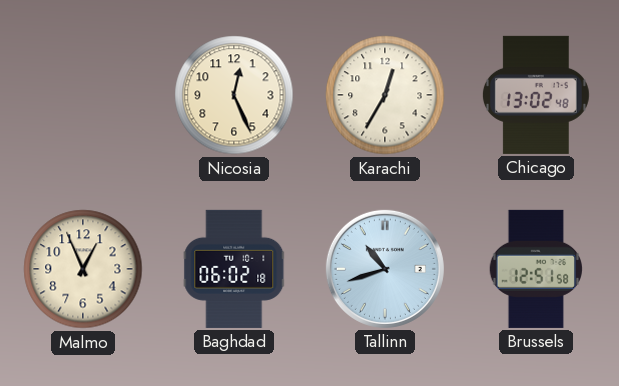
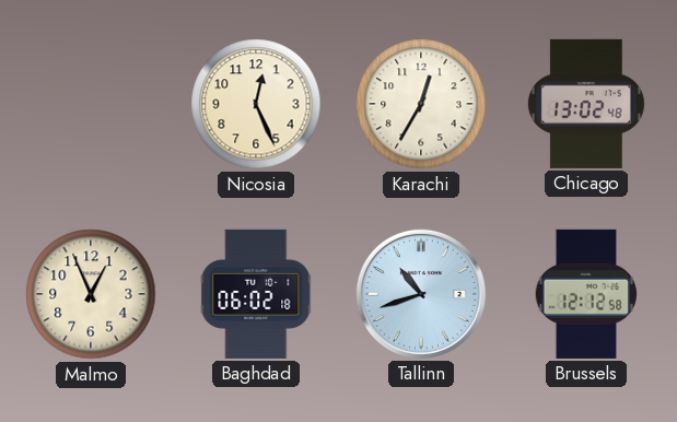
Brussels: 12:51 -> 12:12 (585, 294)
